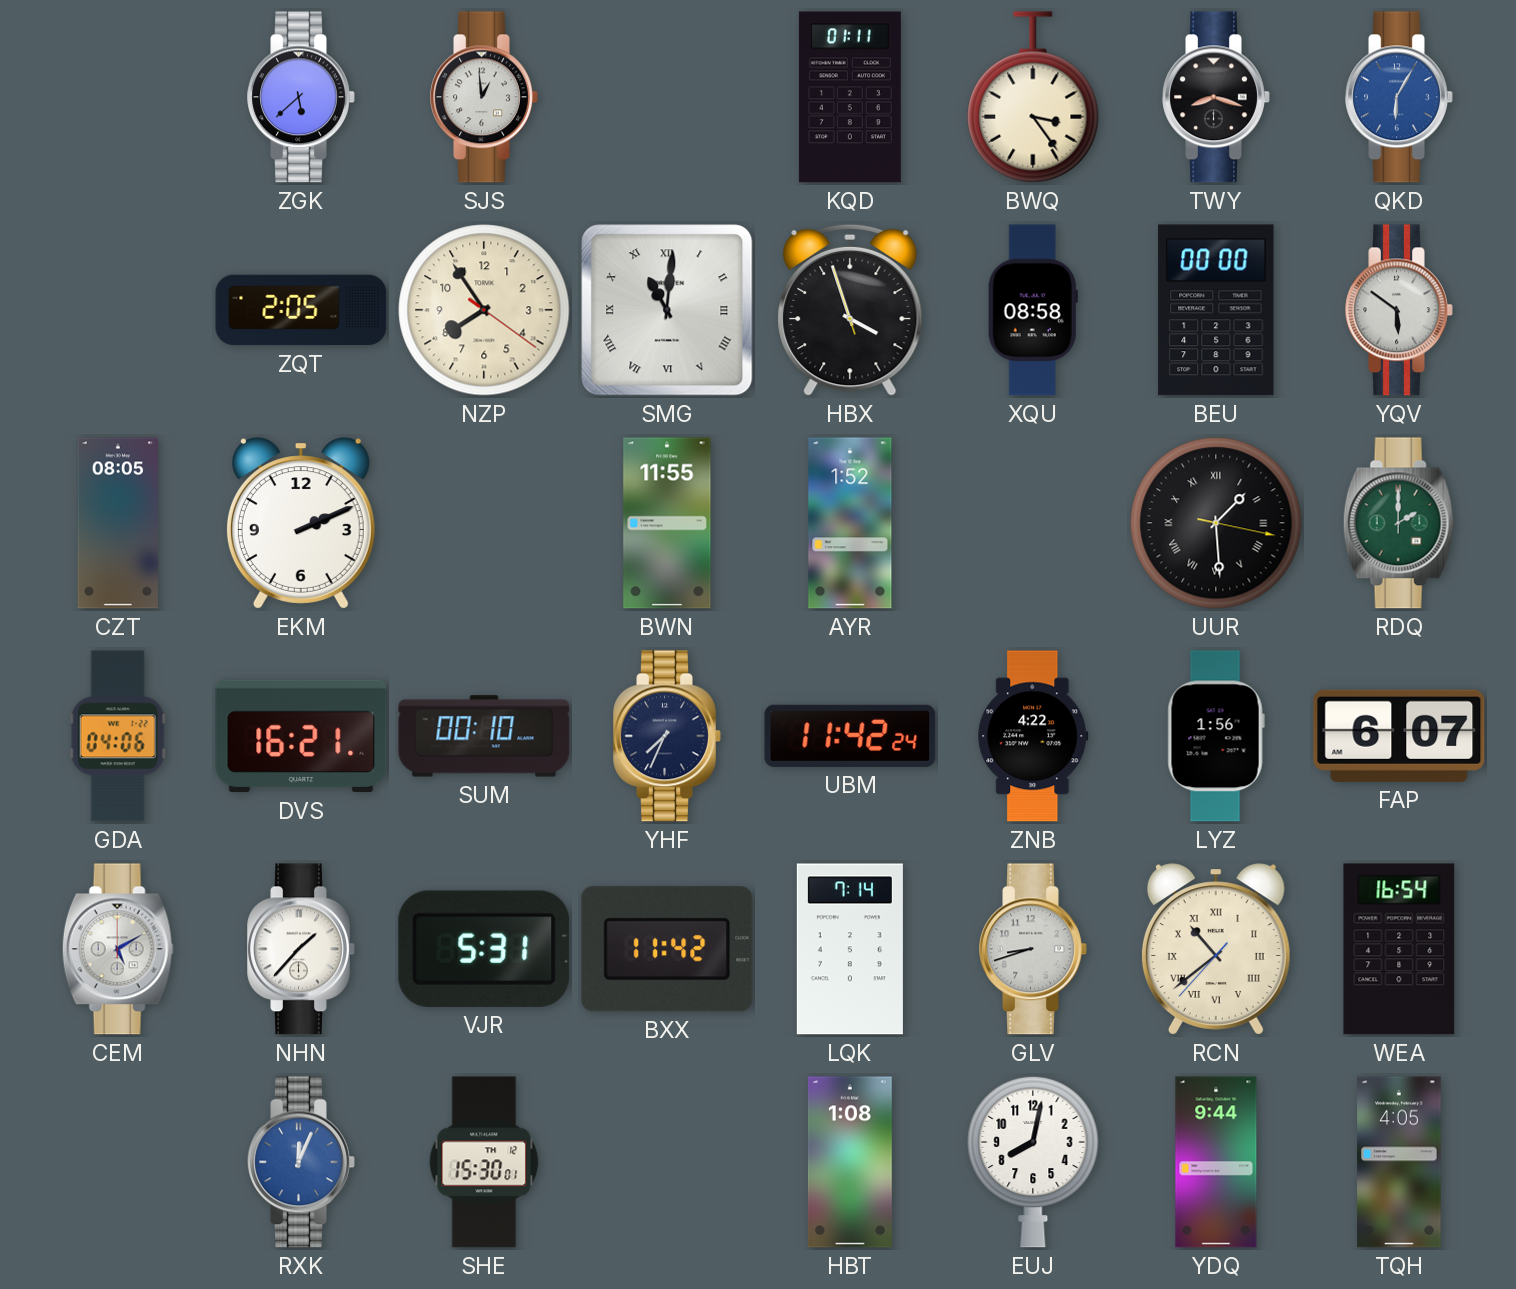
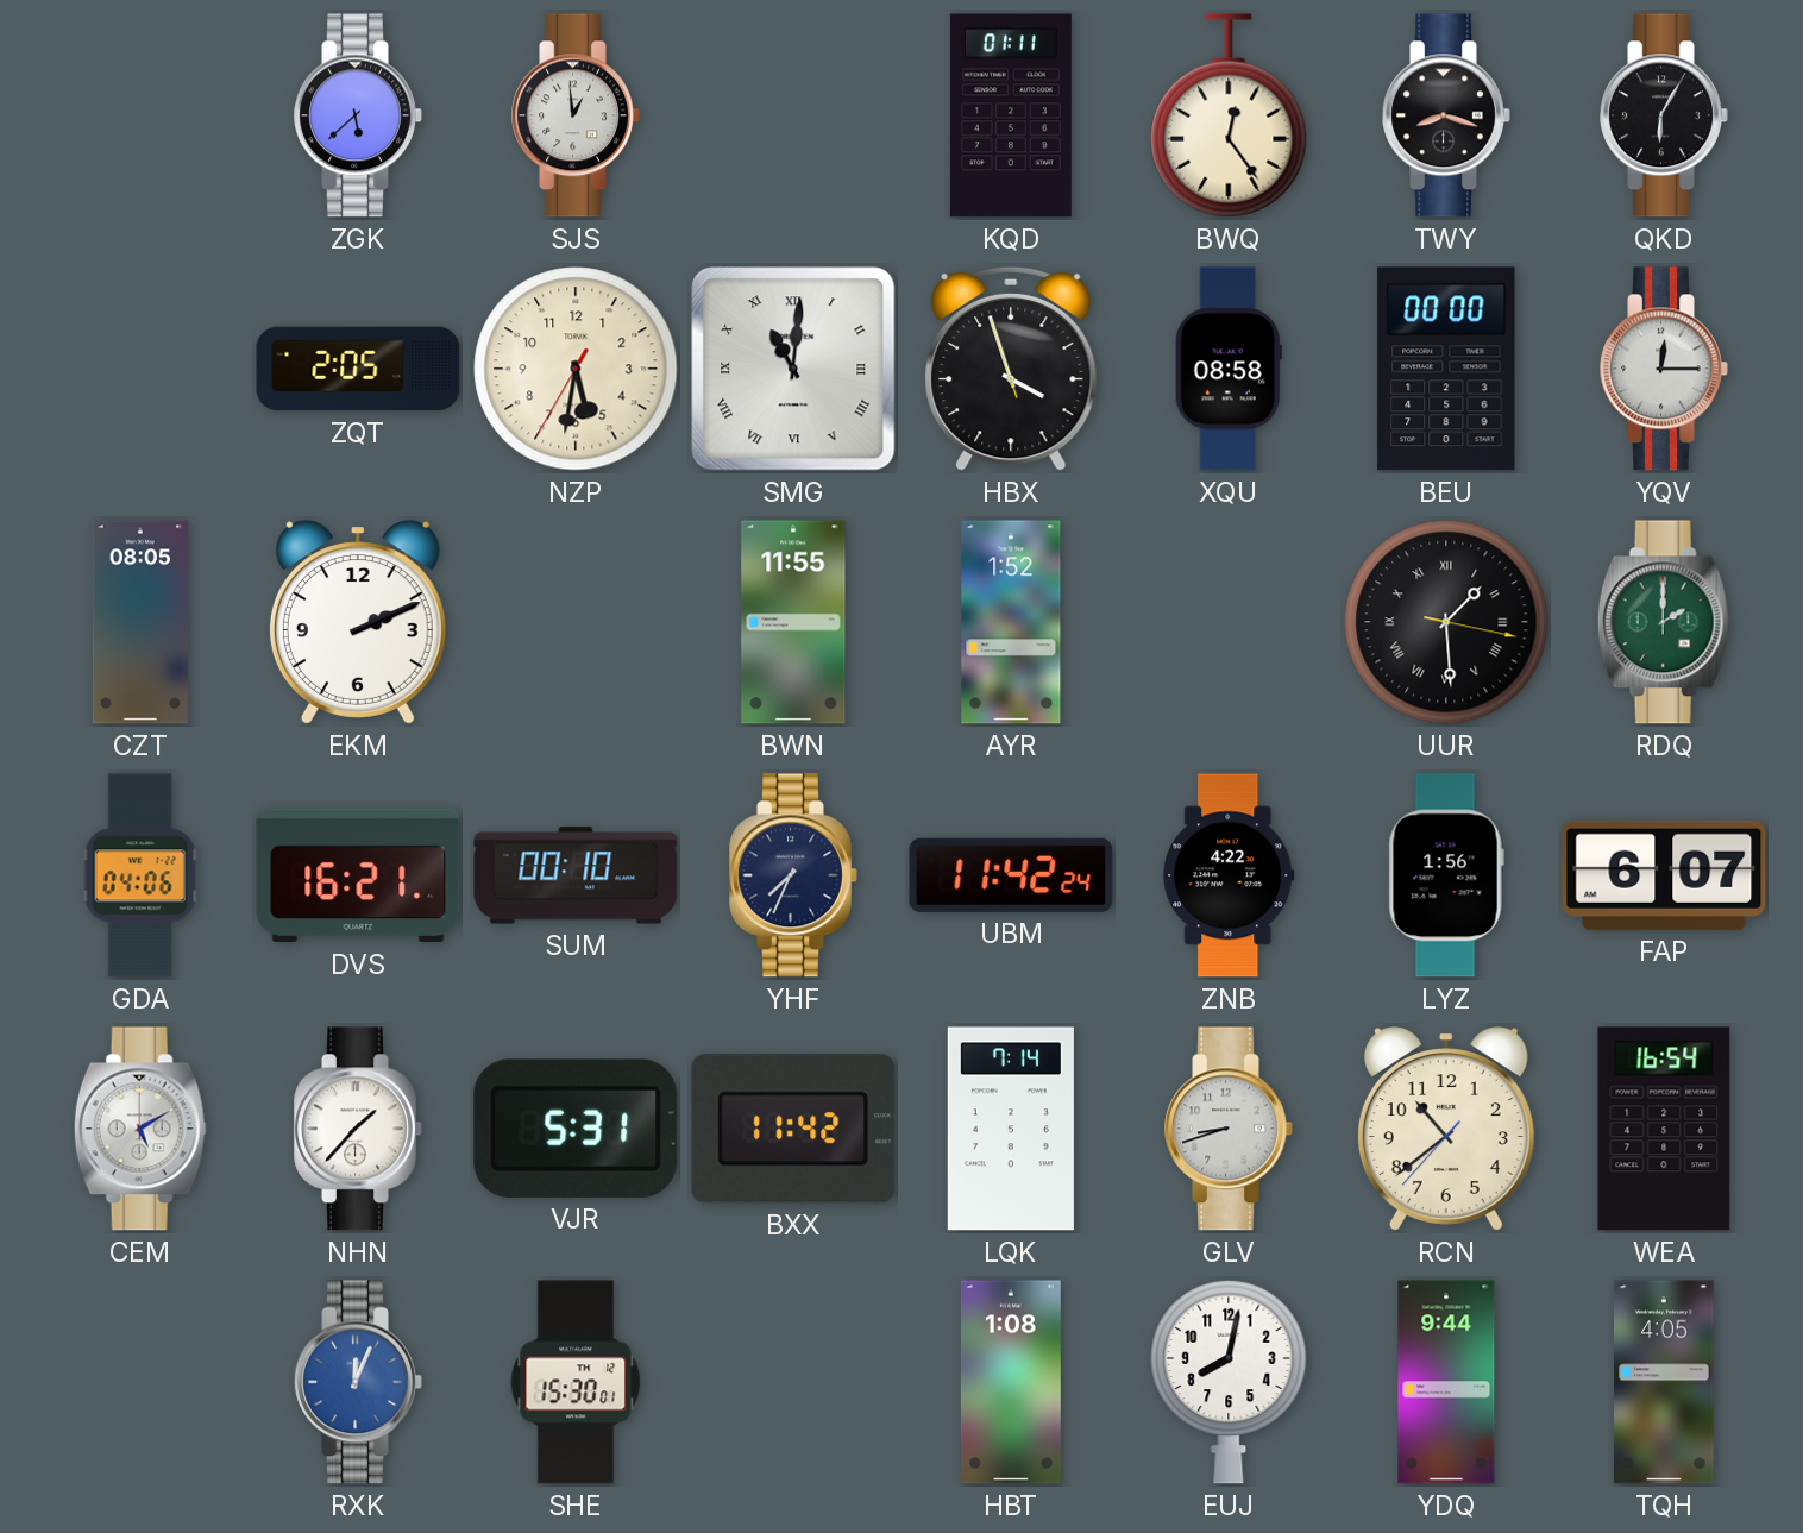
BWQ: 3:24 -> 12:24 (1229, 115)
QKD dial: blue -> black (1664, 115)
NZP: 7:54 -> 5:31 (576, 369)
YQV: 5:51 -> 12:15 (1664, 369)
RCN numerals: Roman -> Arabic (1446, 1129)
